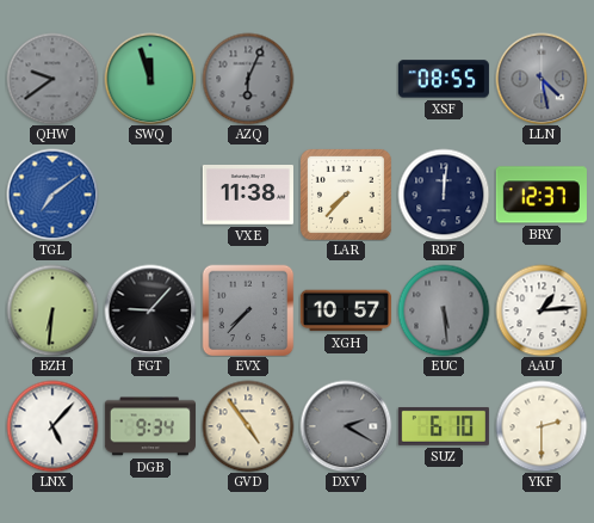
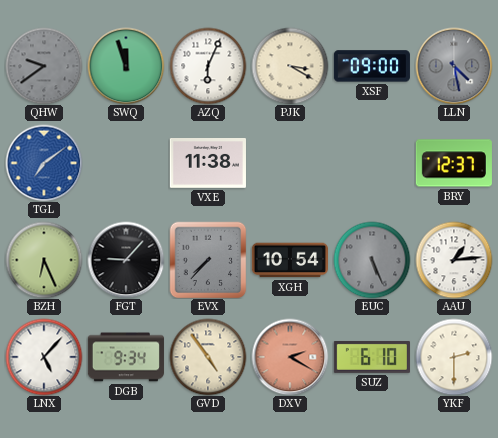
AZQ dial: grey -> white (208, 66)
PJK: none -> 3:20 (290, 66)
XSF: 08:55 -> 09:00 (372, 66)
LAR: 7:37 -> none (346, 195)
RDF: 12:01 -> none (444, 195)
BZH: 6:31 -> 6:26 (44, 260)
XGH: 10:57 -> 10:54 (290, 260)
EUC: 5:29 -> 5:26 (372, 260)
DXV dial: grey -> salmon (290, 357)
